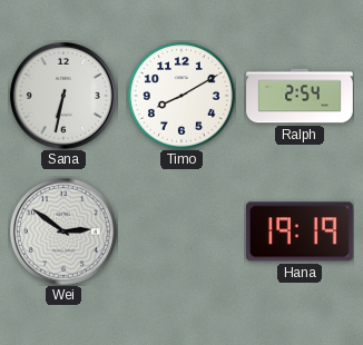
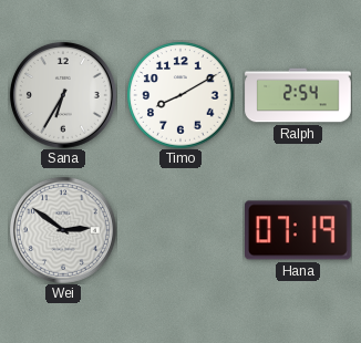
Sana: 6:32 -> 6:35 (63, 95)
Hana: 19:19 -> 07:19 (299, 230)
